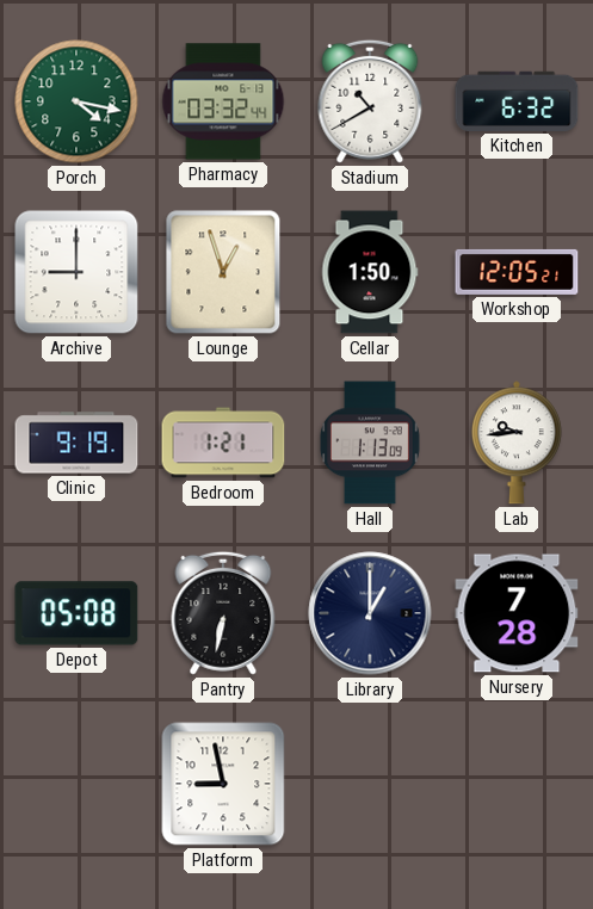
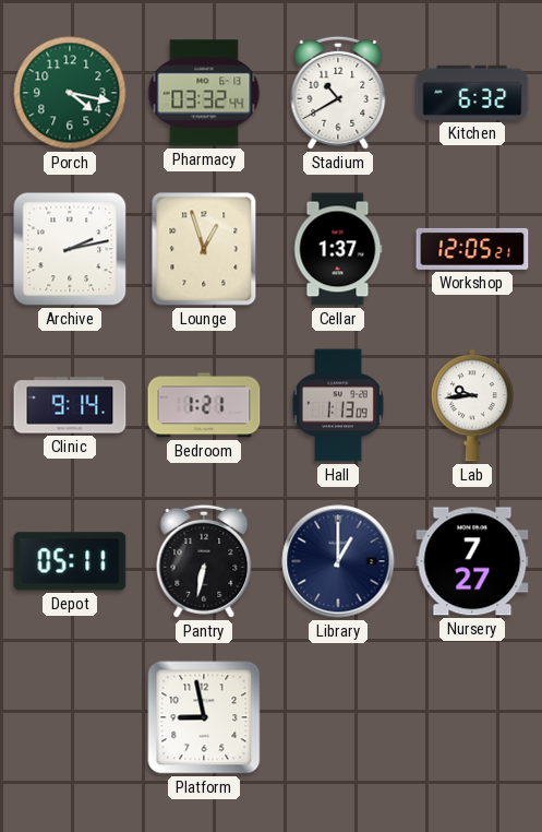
Archive: 9:00 -> 2:13 (70, 249)
Cellar: 1:50 -> 1:37 (338, 249)
Clinic: 9:19 -> 9:14 (70, 405)
Depot: 05:08 -> 05:11 (70, 561)
Nursery: 7:28 -> 7:27 (472, 561)
